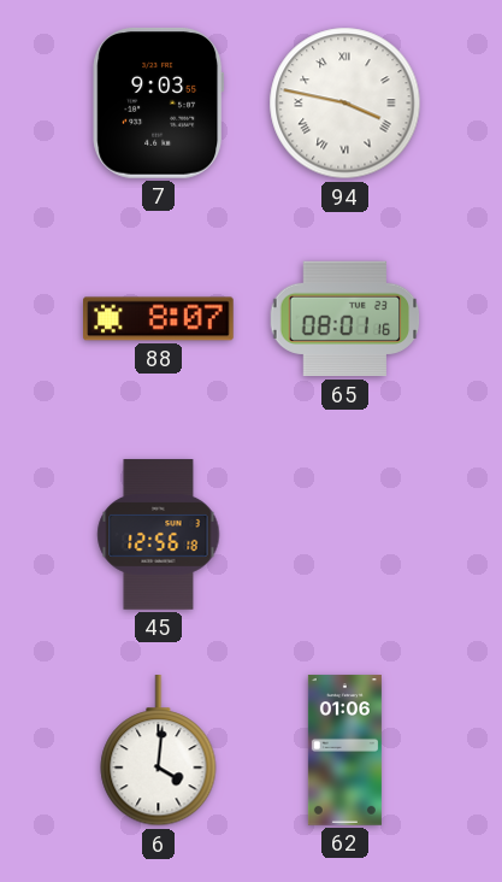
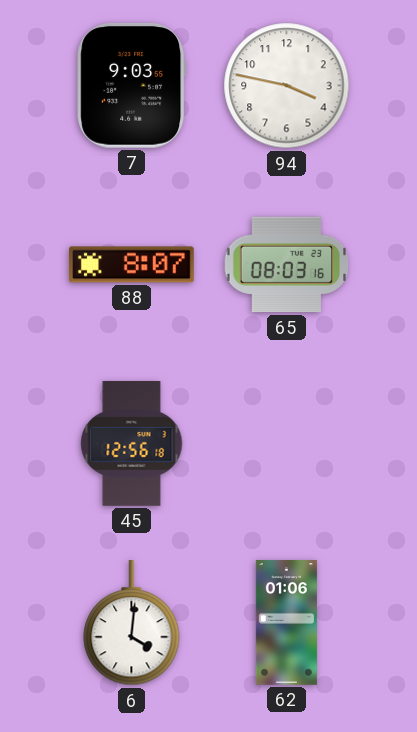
94 numerals: Roman -> Arabic (287, 86)
65: 08:01 -> 08:03 (287, 265)
